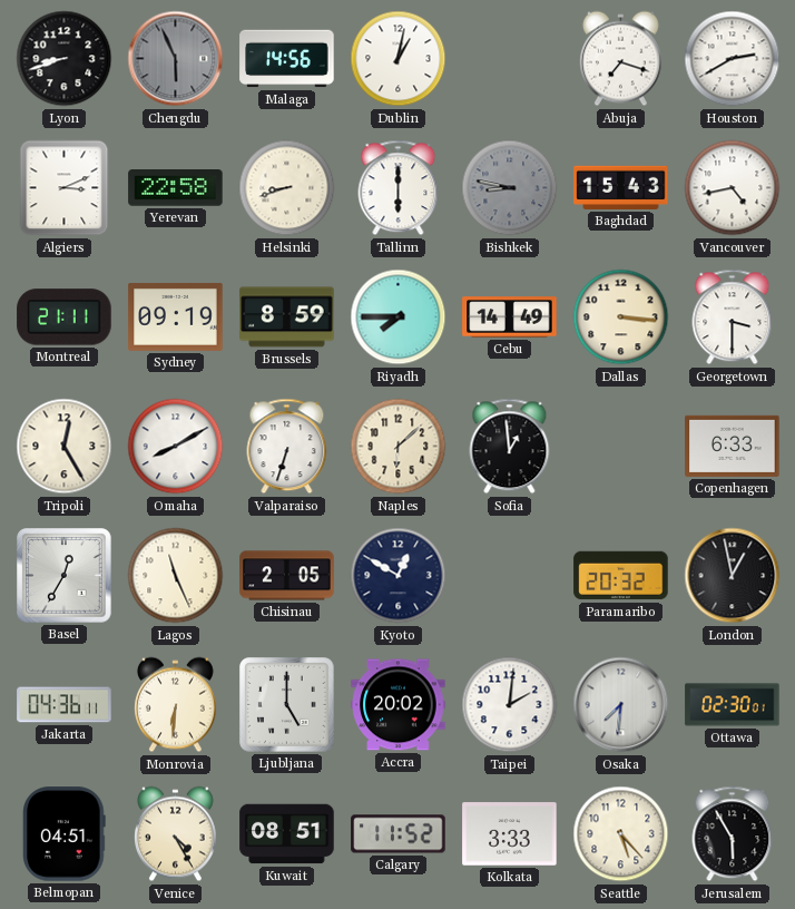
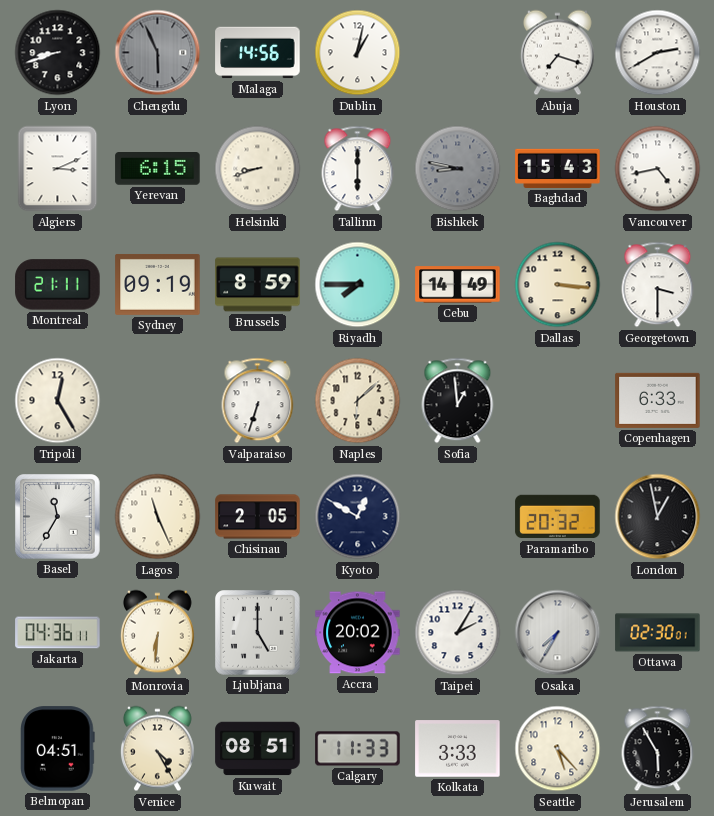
Yerevan: 22:58 -> 6:15 (158, 169)
Omaha: 8:10 -> none (176, 447)
Basel: 12:35 -> 11:35 (58, 517)
Taipei: 2:01 -> 2:05 (458, 633)
Osaka: 7:31 -> 7:35 (558, 633)
Calgary: 11:52 -> 11:33 (358, 749)
